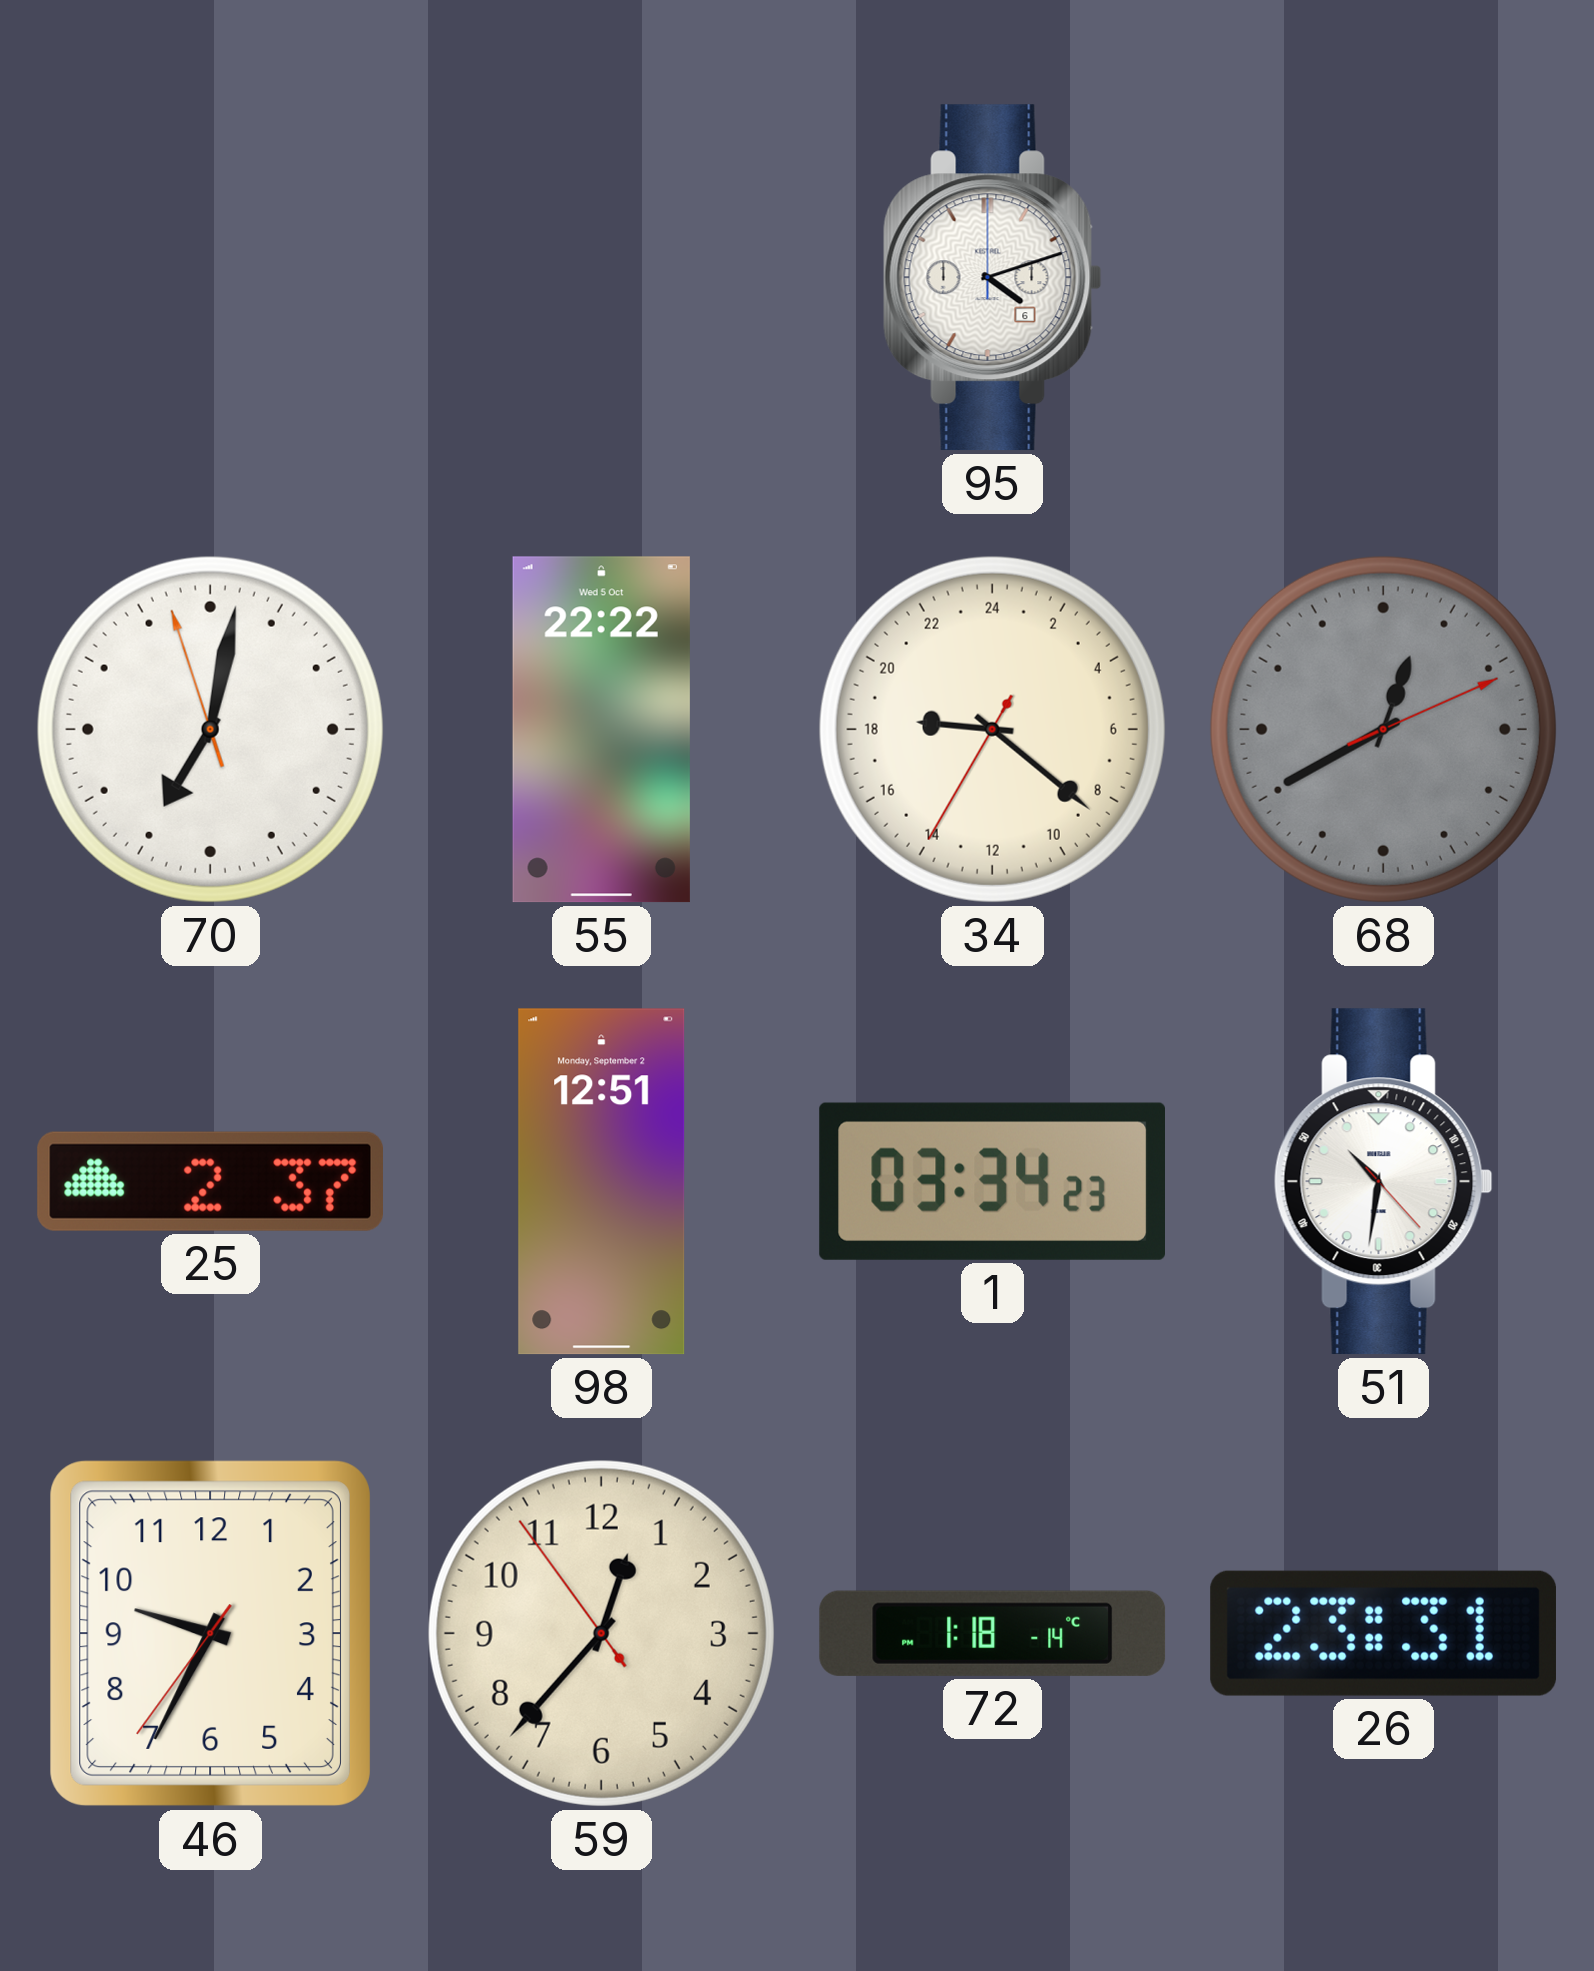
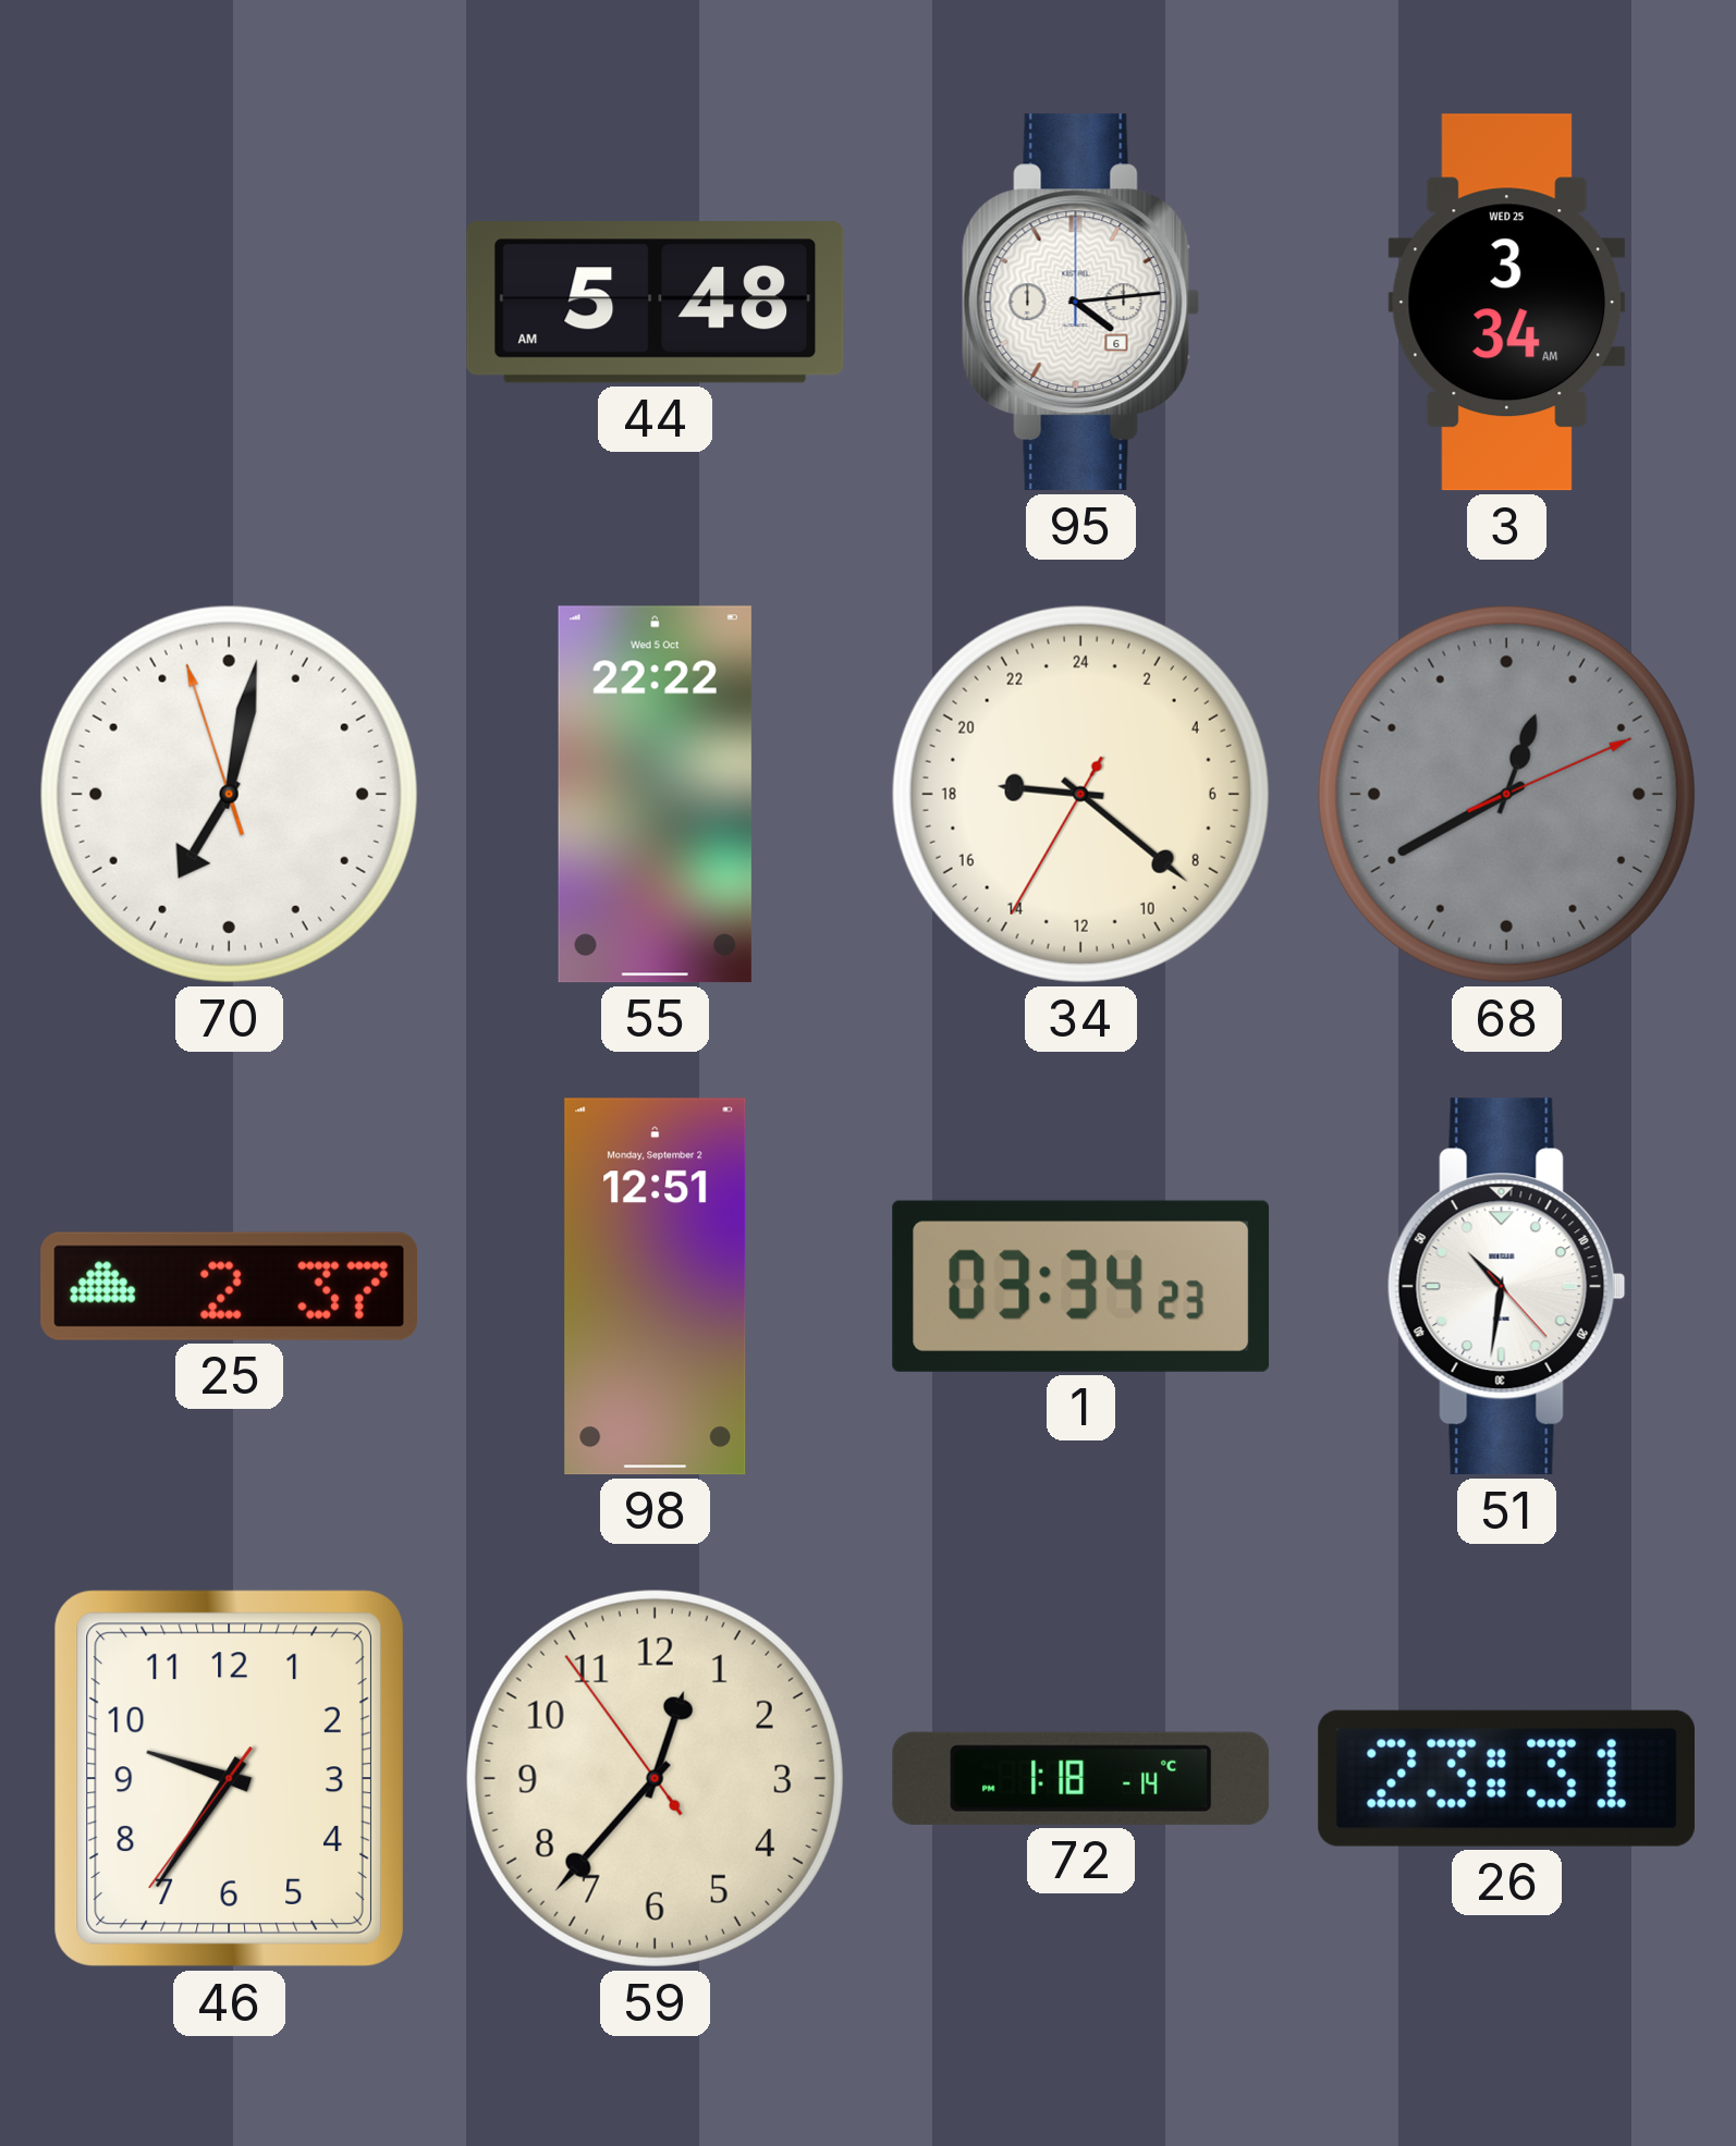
44: none -> 5:48 (656, 303)
95: 4:12 -> 4:14 (1080, 303)
3: none -> 3:34 (1507, 303)
46: 9:34 -> 9:35 (229, 1778)
